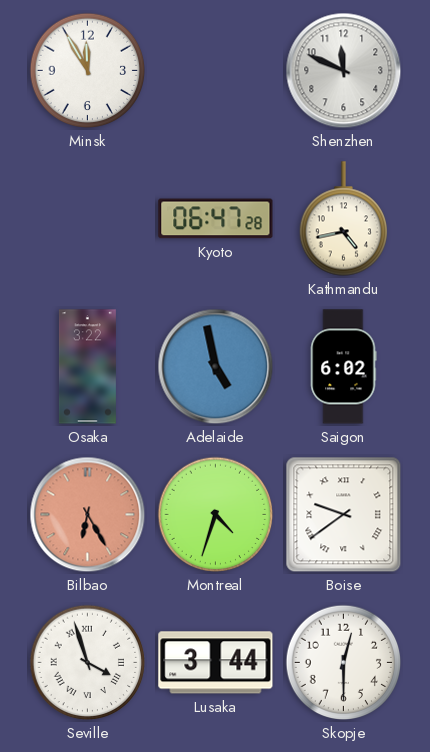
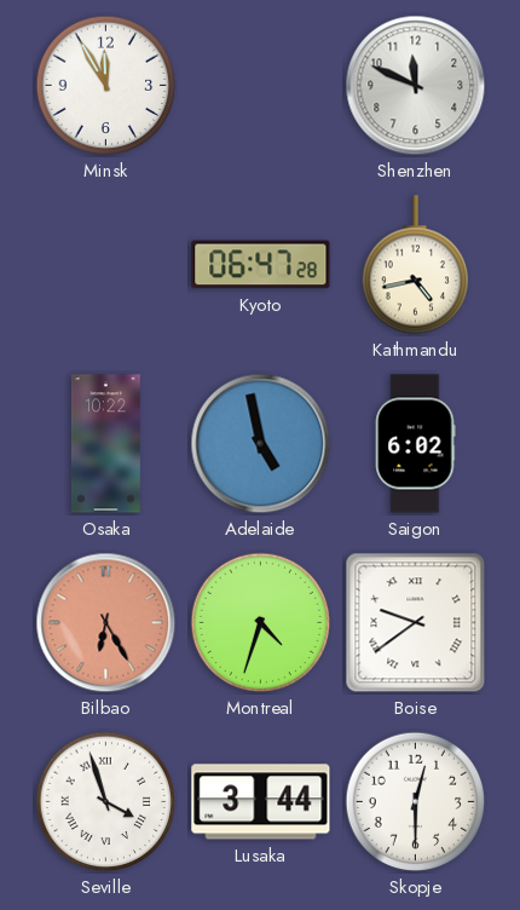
Osaka: 3:22 -> 10:22 (105, 444)
